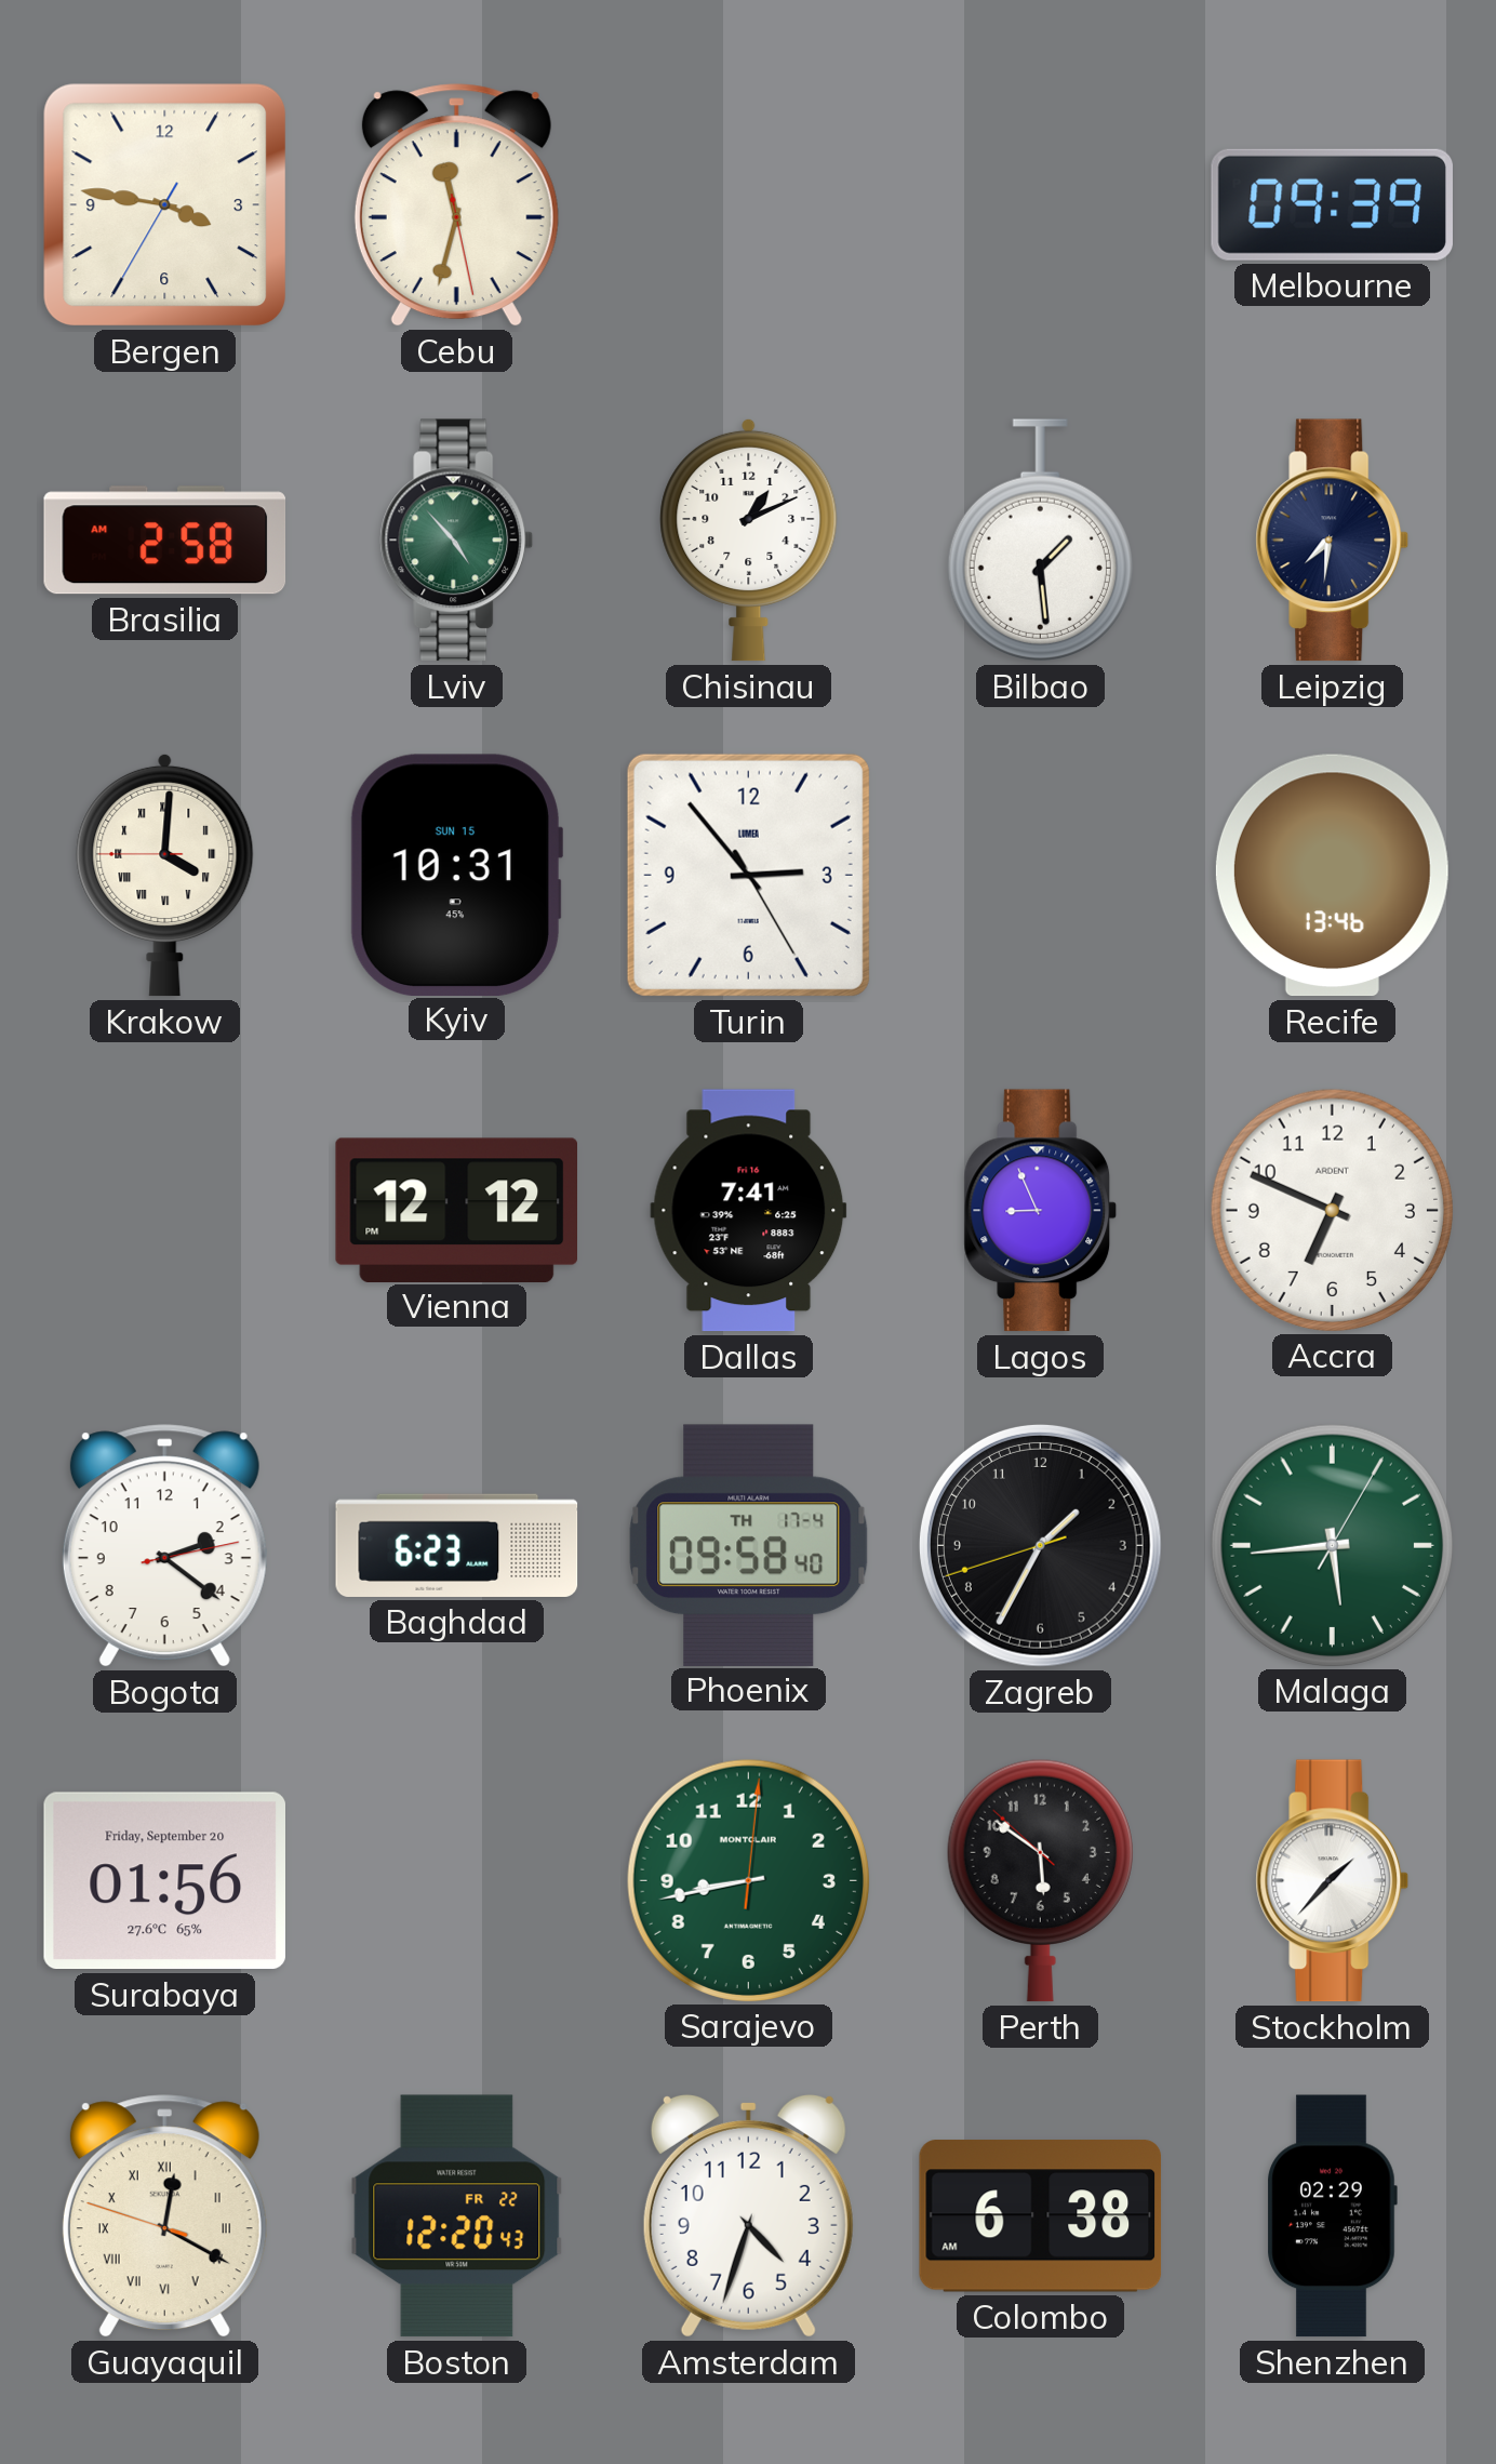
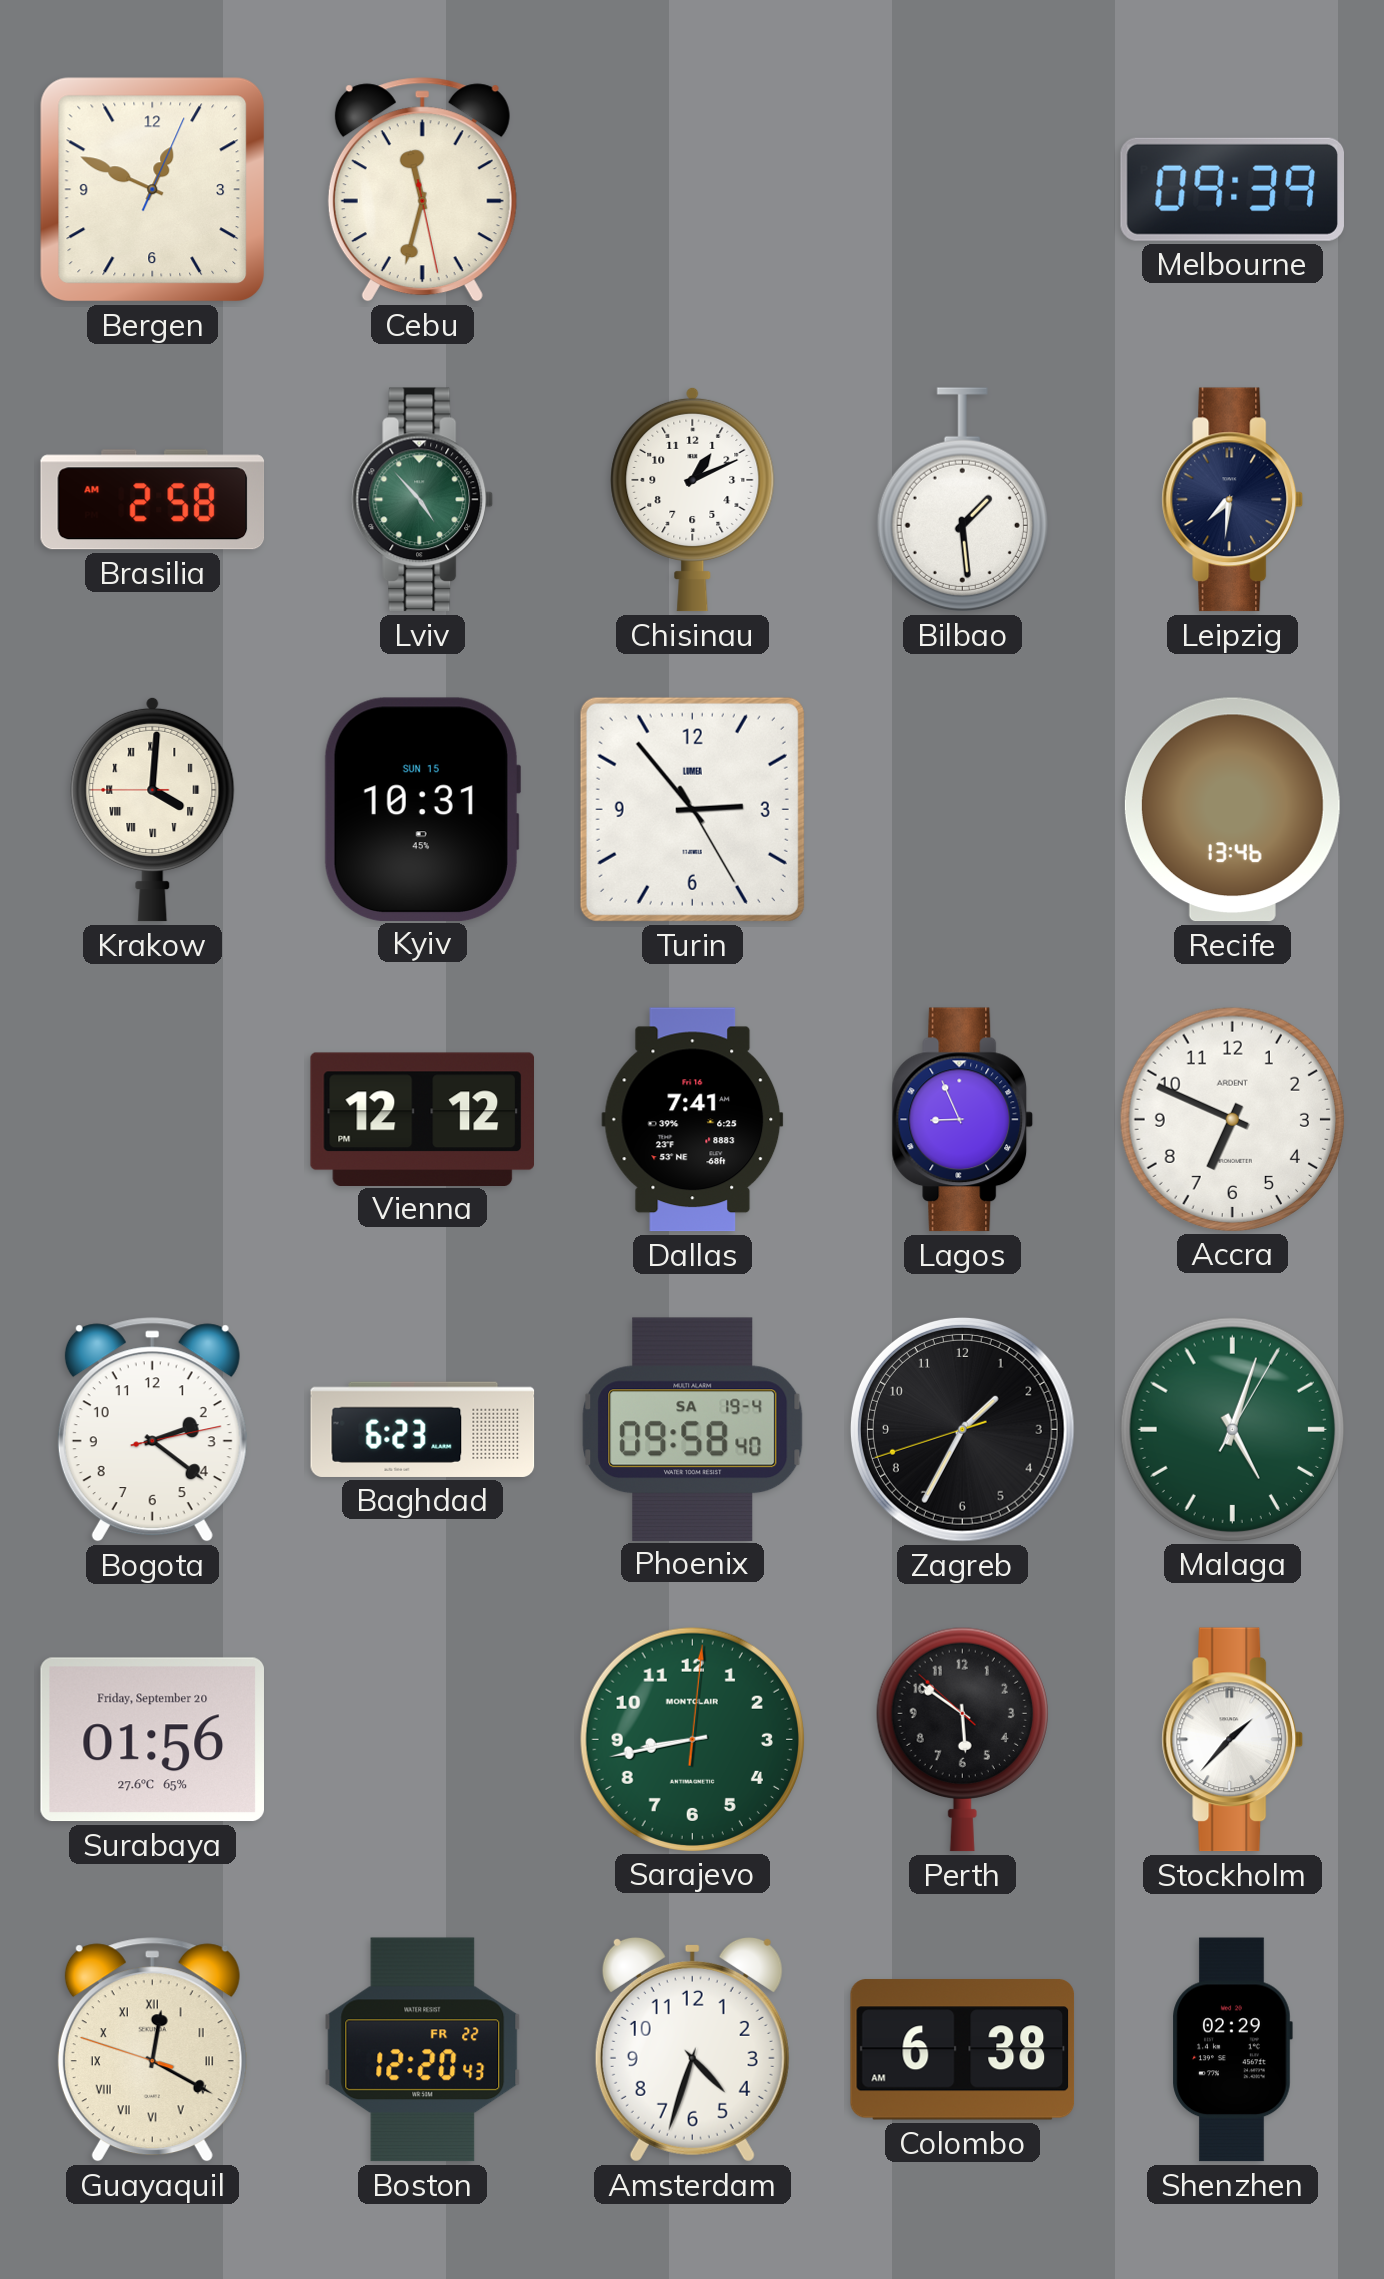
Bergen: 3:46 -> 12:49 (153, 190)
Phoenix date: TH 17-4 -> SA 19-4 (693, 1429)
Malaga: 5:44 -> 5:03 (1232, 1429)
